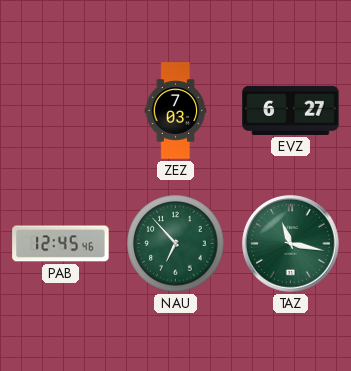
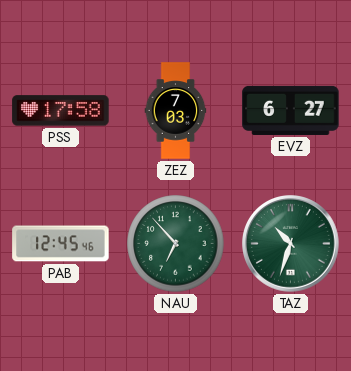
PSS: none -> 17:58 (61, 111)
TAZ: 11:17 -> 10:33 (291, 244)
